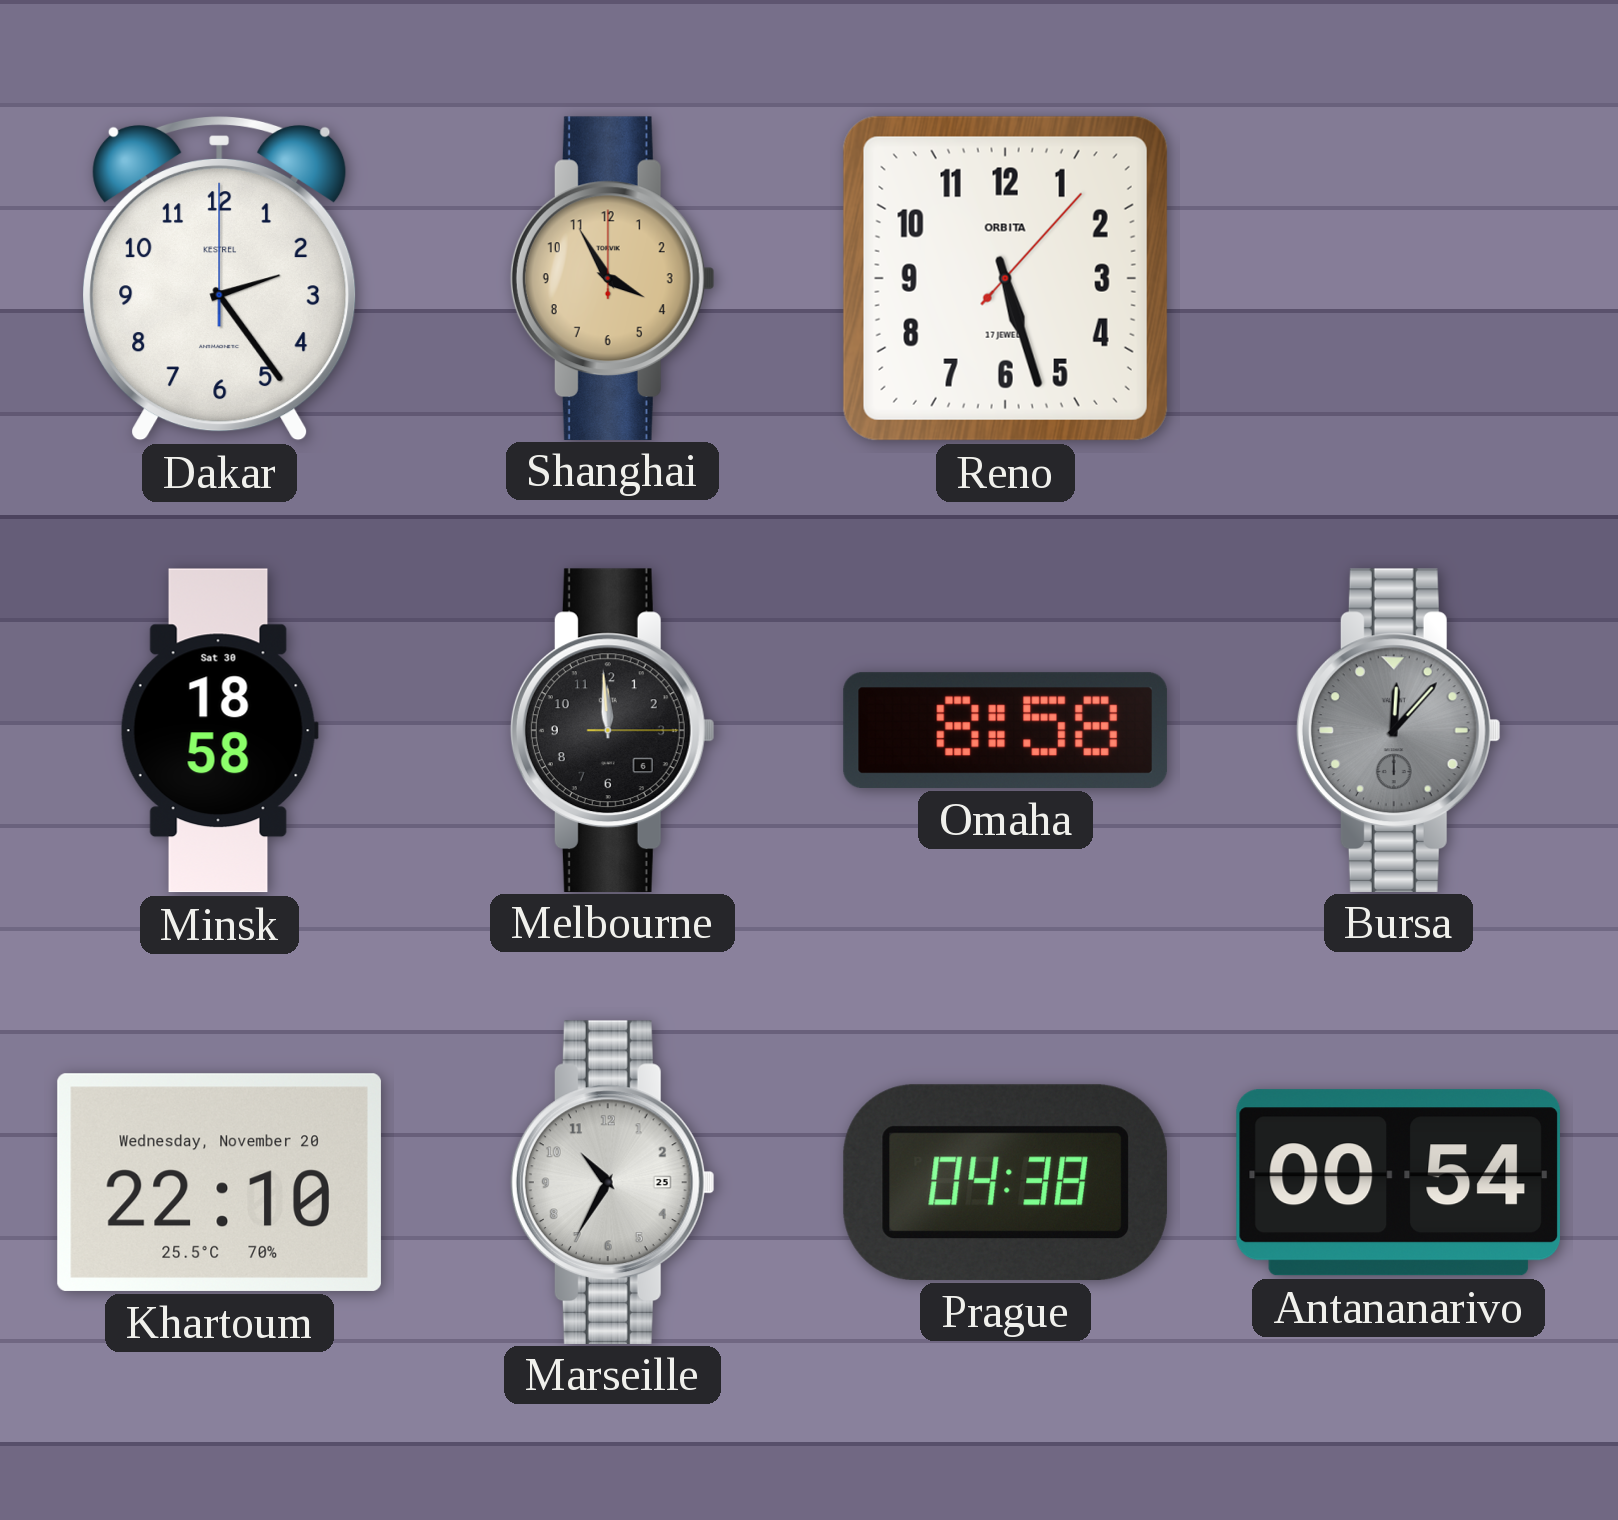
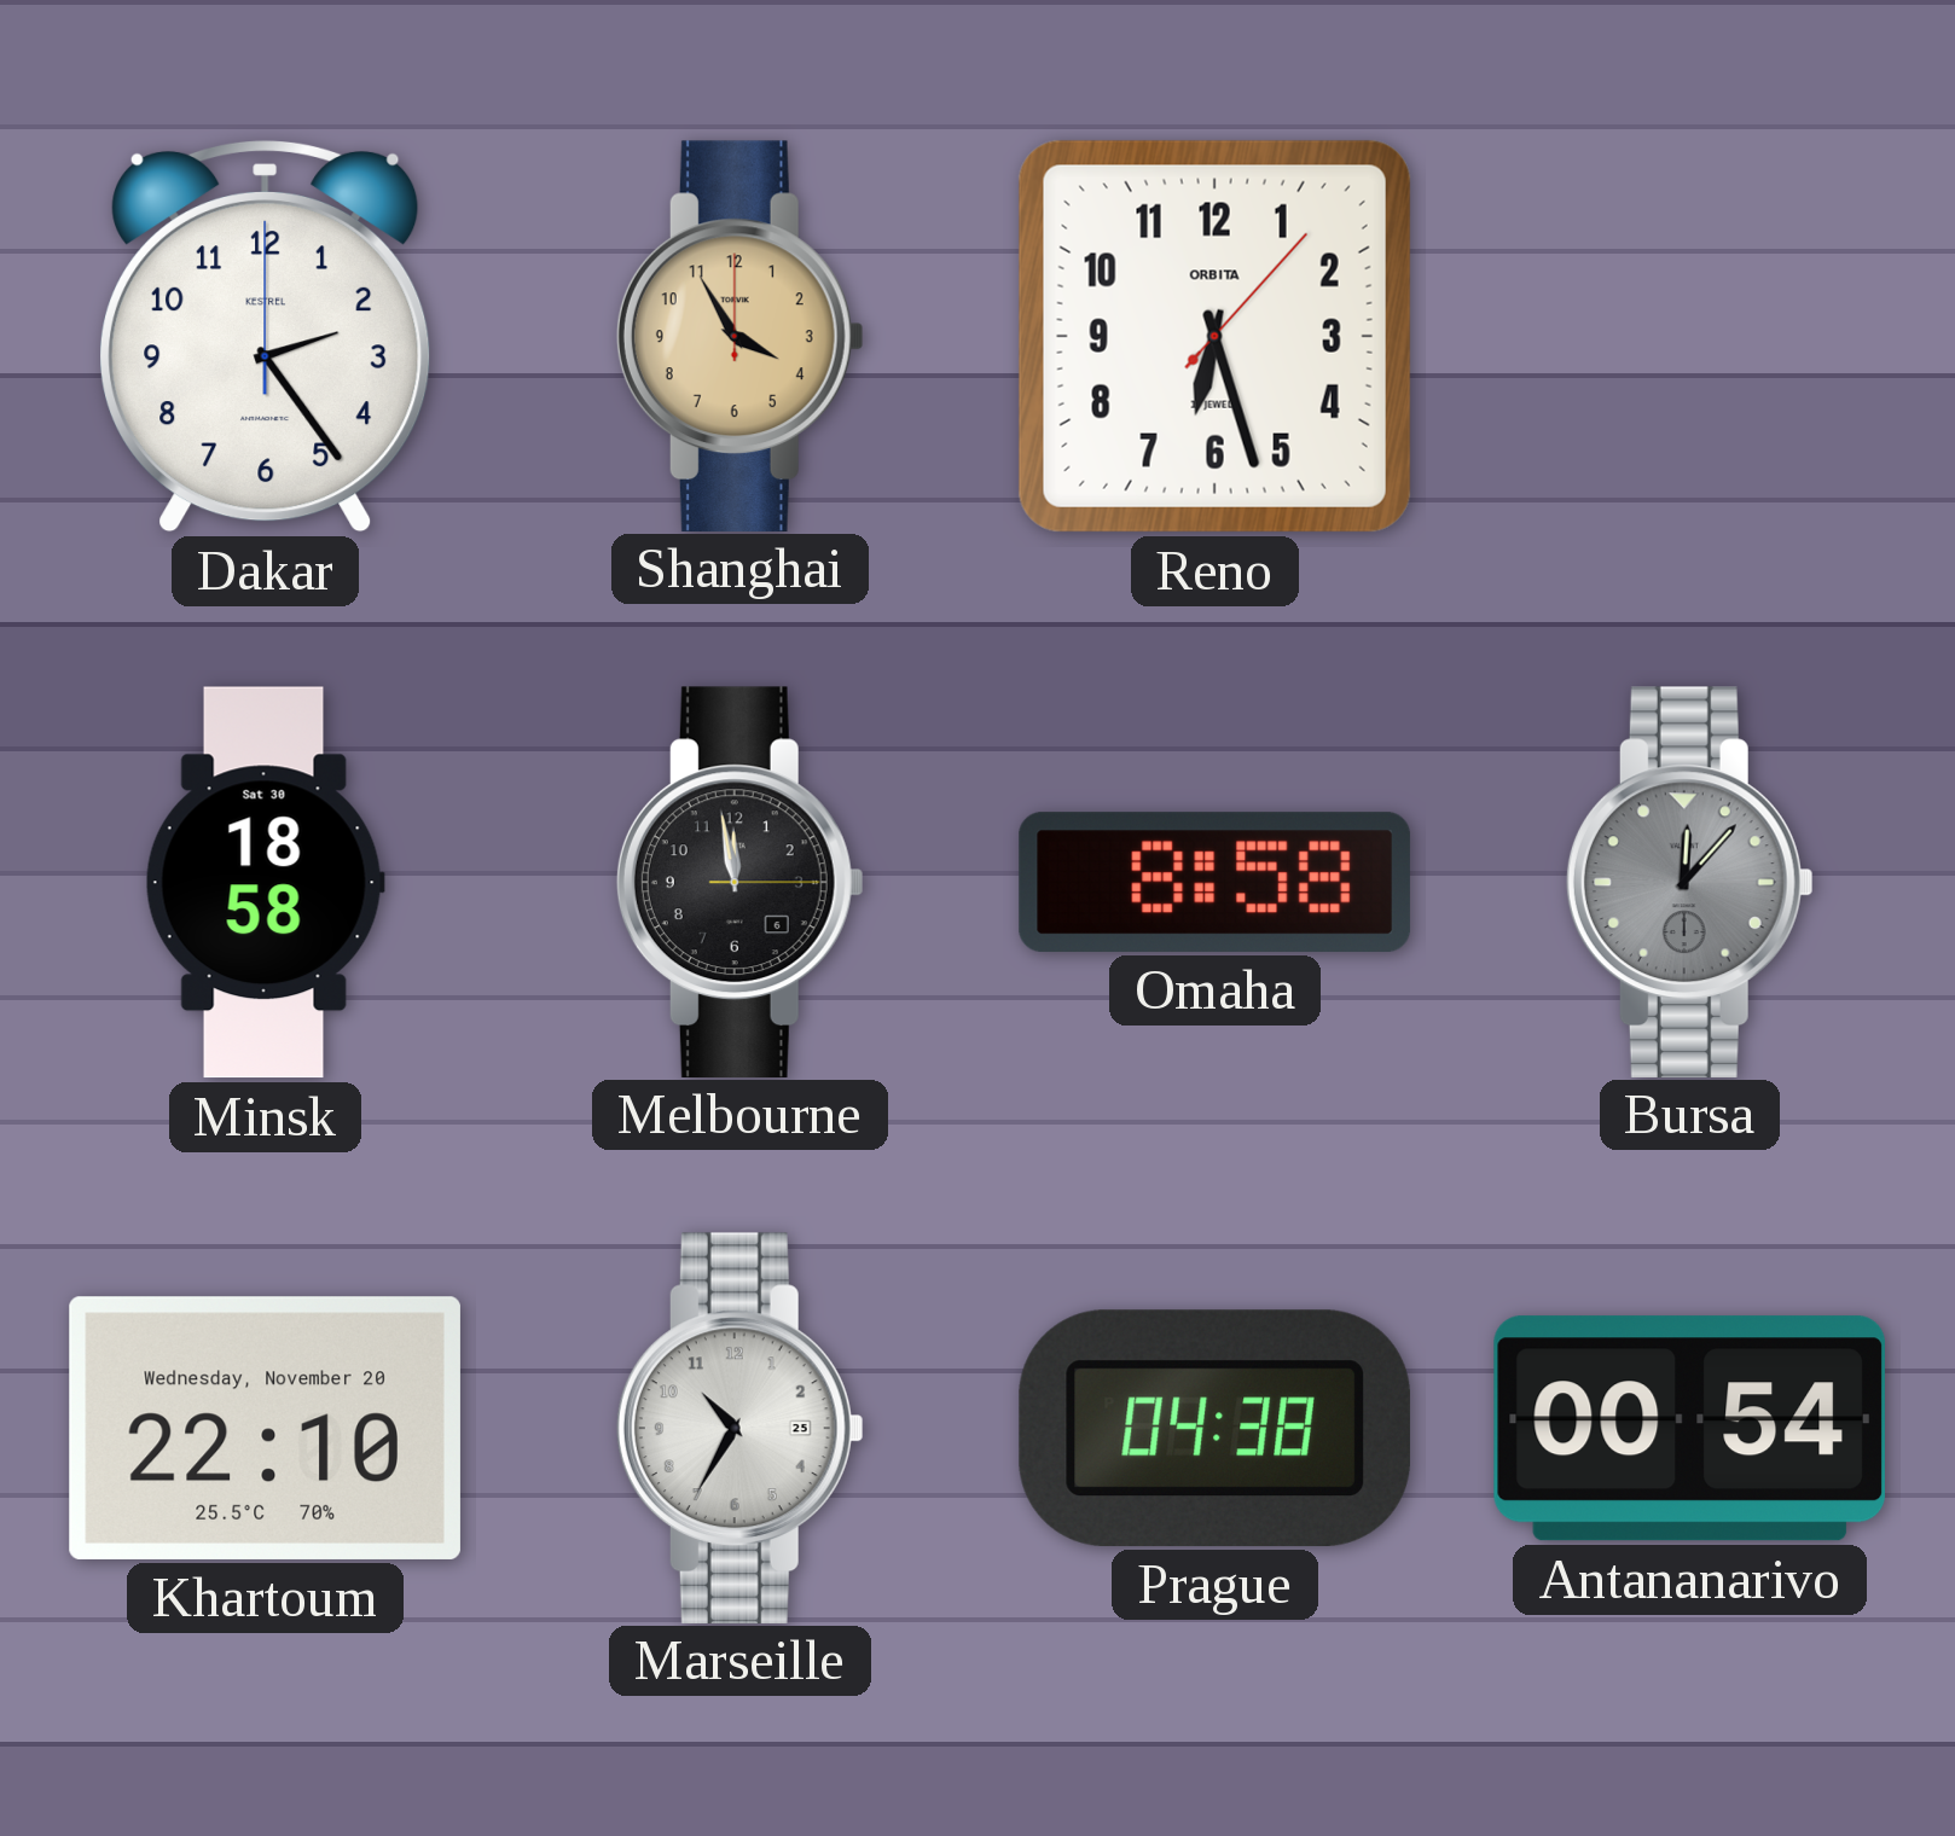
Reno: 5:27 -> 6:27 (1214, 336)
Melbourne: 11:59 -> 11:58 (739, 882)
